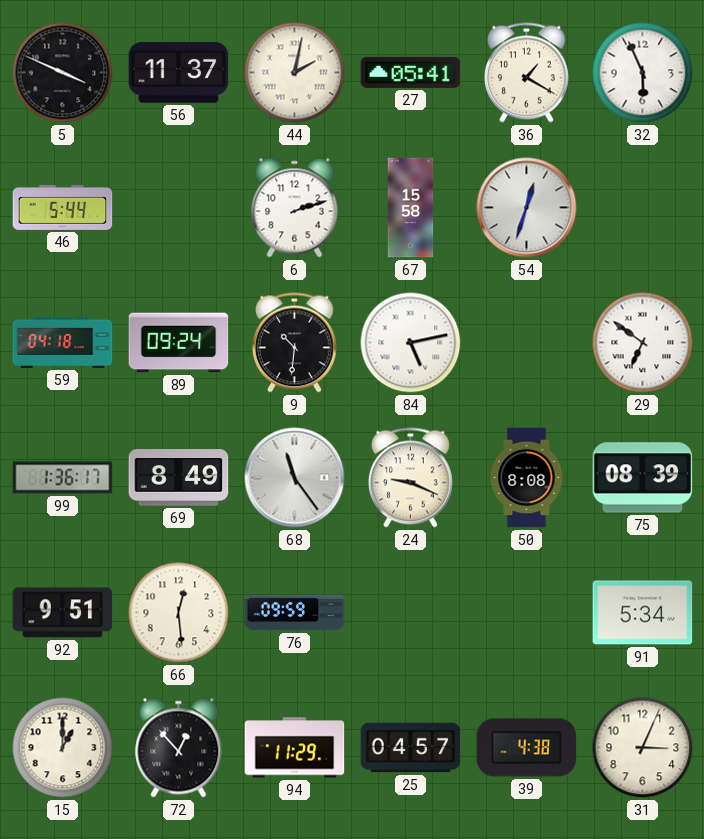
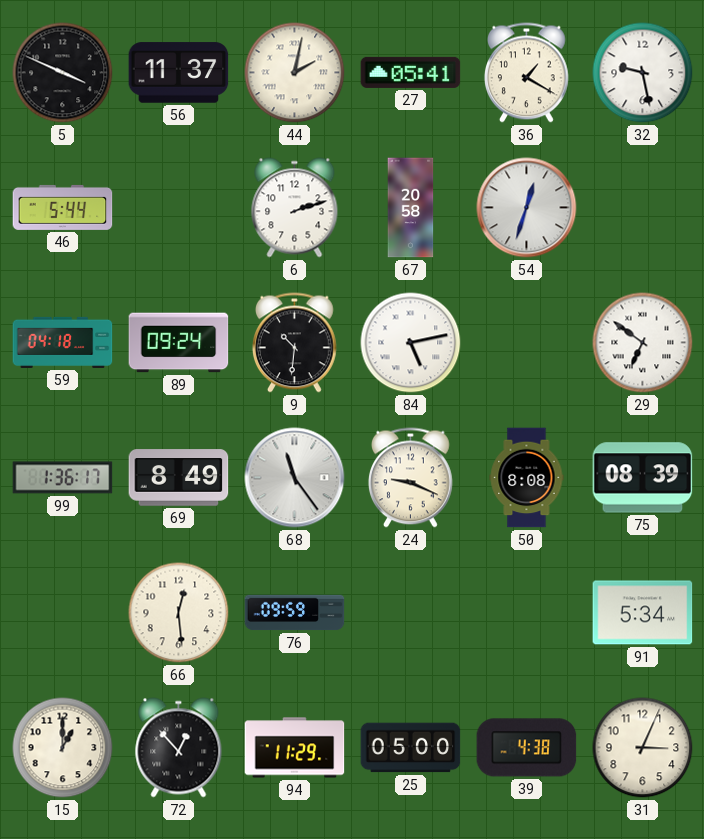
32: 5:56 -> 9:28 (643, 73)
67: 15:58 -> 20:58 (411, 208)
92: 9:51 -> none (63, 613)
25: 04:57 -> 05:00 (411, 748)
